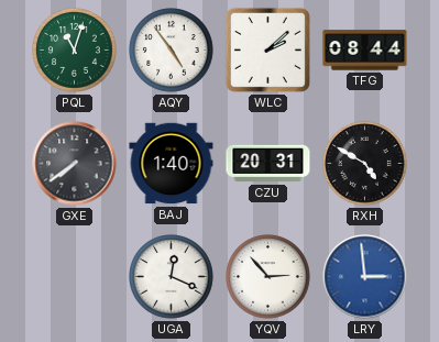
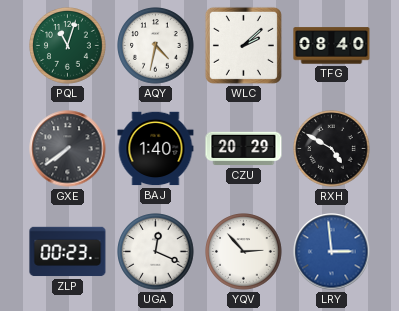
AQY: 4:54 -> 4:32 (156, 46)
TFG: 08:44 -> 08:40 (332, 46)
CZU: 20:31 -> 20:29 (244, 149)
ZLP: none -> 00:23 (68, 252)
